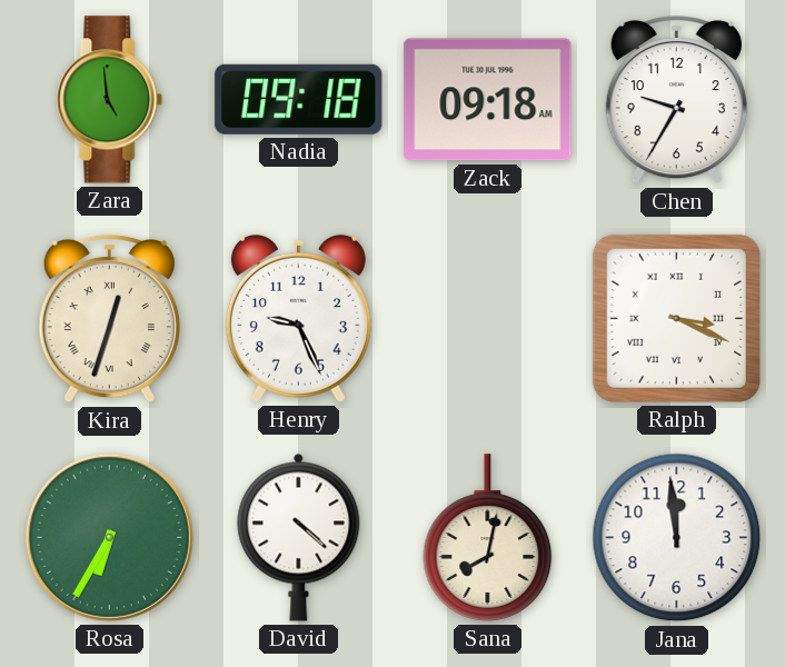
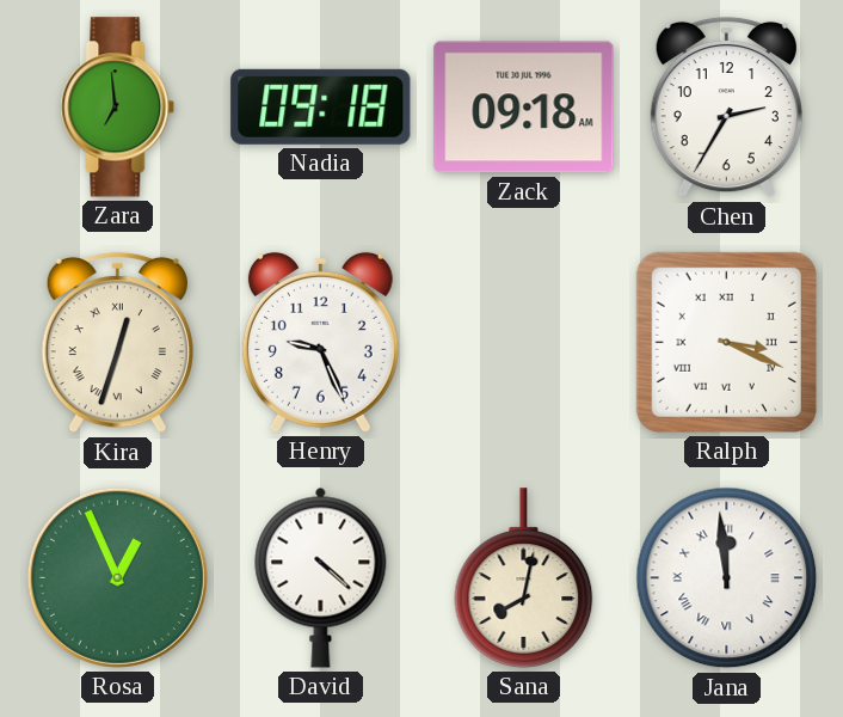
Zara: 4:59 -> 6:59 (118, 108)
Chen: 9:35 -> 2:35 (726, 108)
Rosa: 6:35 -> 12:56 (117, 577)
Jana numerals: Arabic -> Roman (727, 578)
